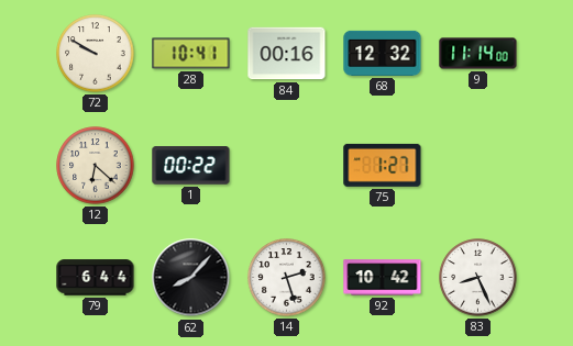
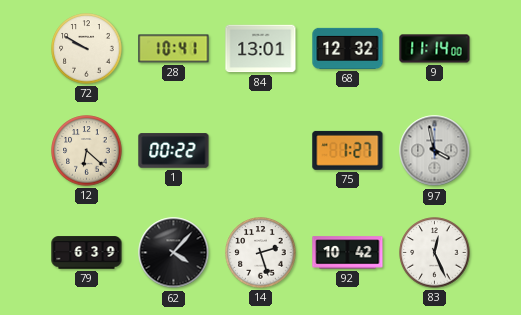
84: 00:16 -> 13:01 (261, 49)
97: none -> 3:58 (435, 151)
79: 6:44 -> 6:39 (87, 253)
62: 8:07 -> 4:07 (174, 253)
83: 8:26 -> 12:26 (435, 253)
